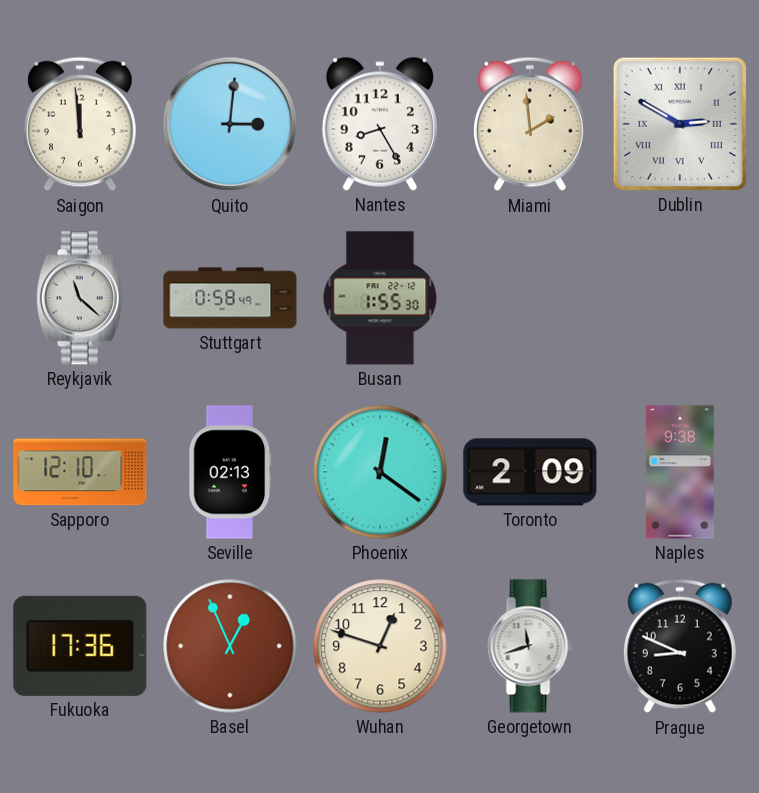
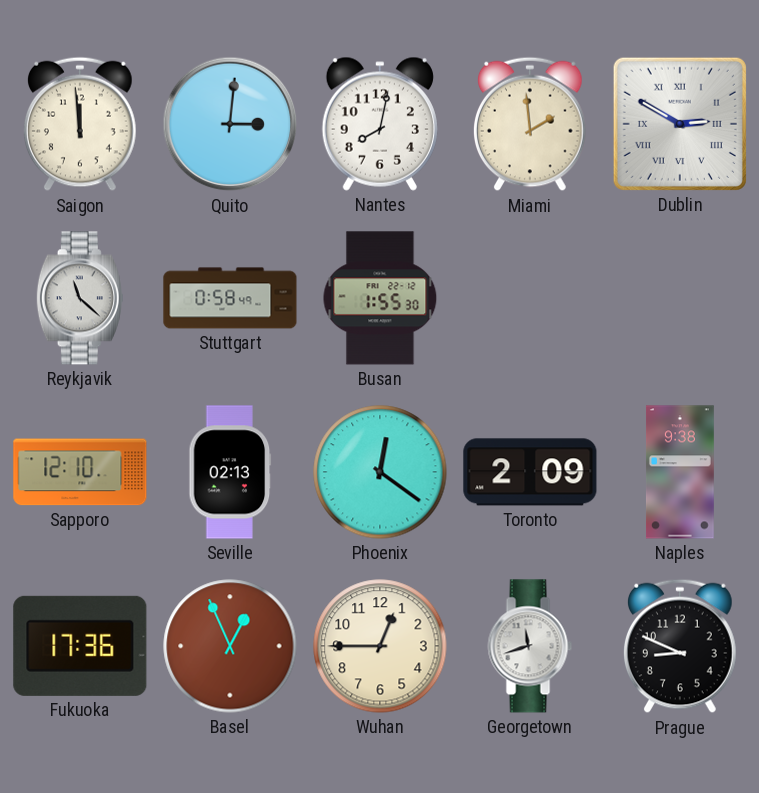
Nantes: 8:25 -> 8:02 (380, 124)
Wuhan: 12:48 -> 12:45 (380, 646)
